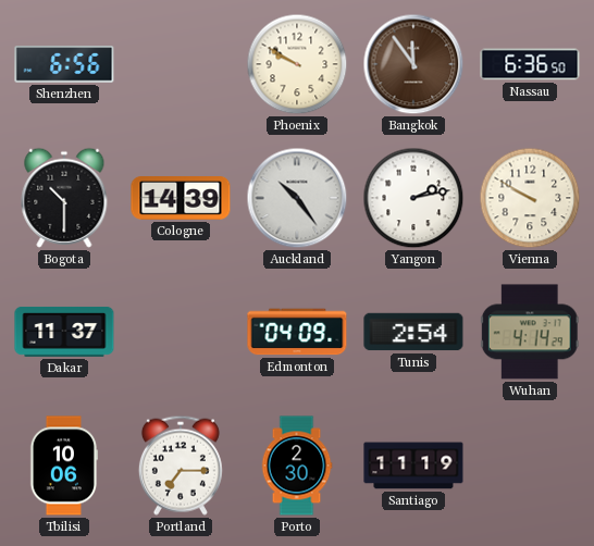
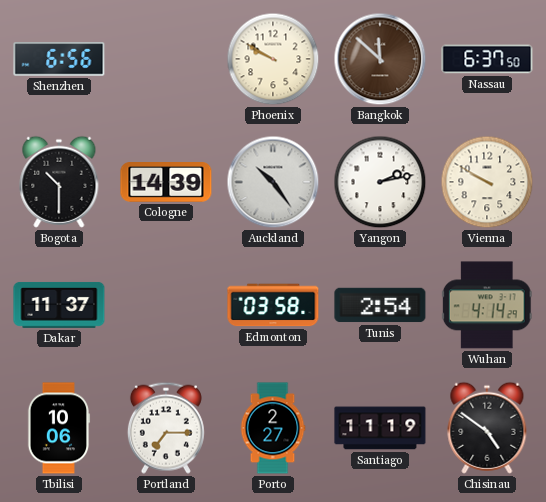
Bangkok: 11:54 -> 11:52 (380, 59)
Nassau: 6:36 -> 6:37 (487, 59)
Edmonton: 04:09 -> 03:58 (273, 305)
Porto: 2:30 -> 2:27 (273, 428)
Chisinau: none -> 4:51 (487, 428)
